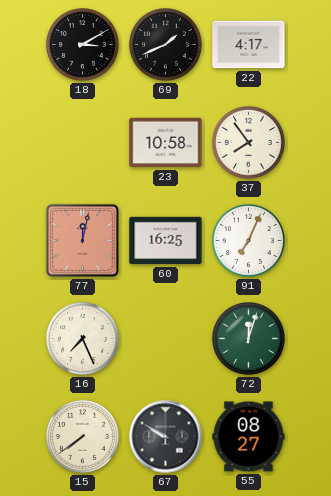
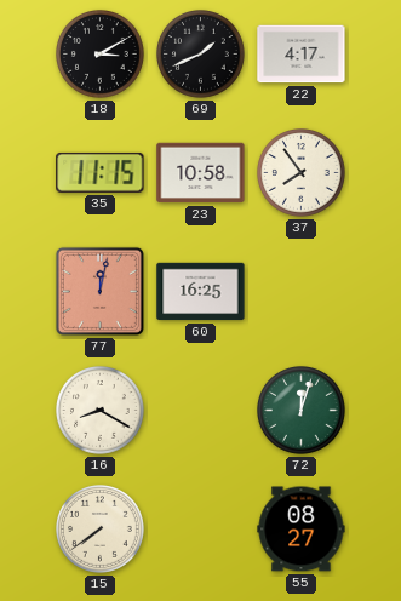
35: none -> 11:15 (101, 172)
91: 7:04 -> none (249, 241)
16: 7:26 -> 8:20 (101, 411)
67: 9:50 -> none (166, 437)
